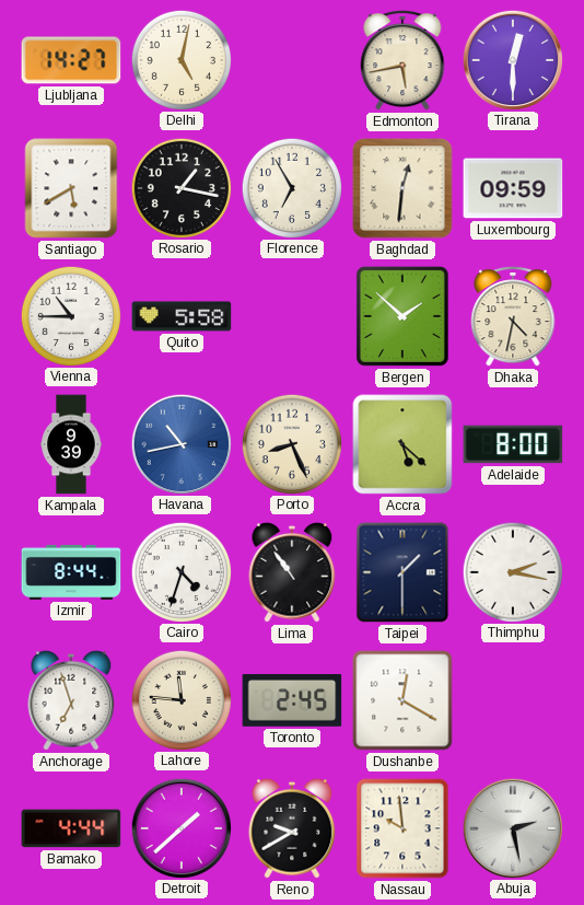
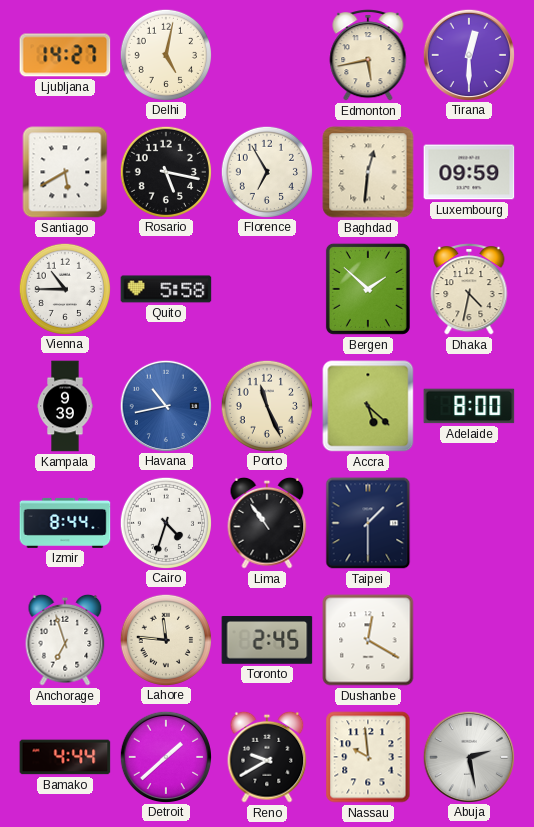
Rosario: 1:17 -> 5:17 (165, 171)
Porto: 8:26 -> 11:26 (266, 405)
Thimphu: 2:17 -> none (512, 571)
